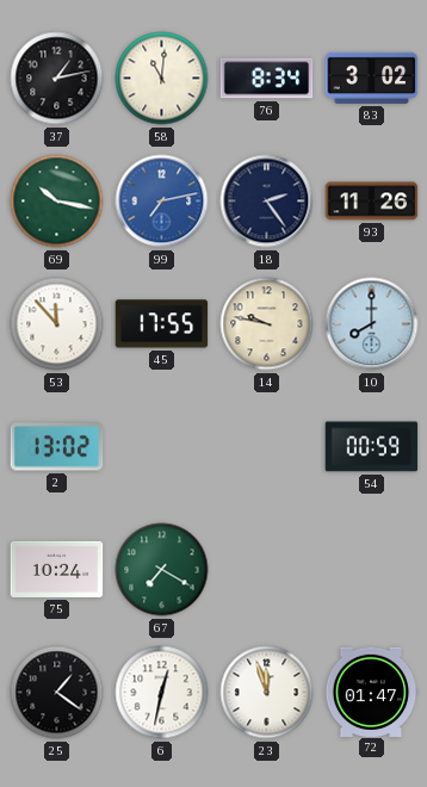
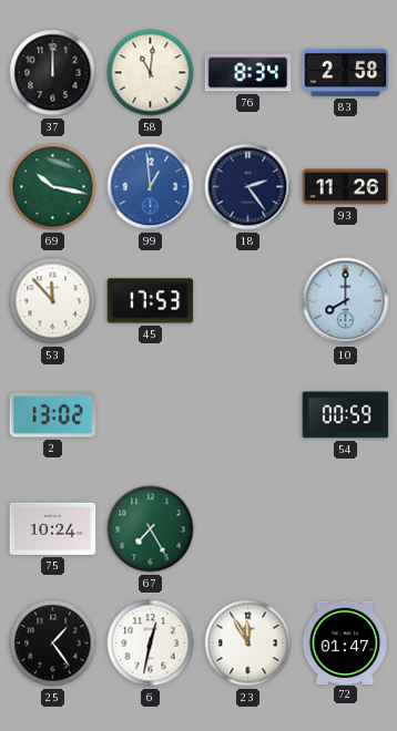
37: 1:13 -> 12:00 (53, 73)
83: 3:02 -> 2:58 (346, 72)
99: 7:13 -> 12:59 (151, 187)
45: 17:55 -> 17:53 (151, 301)
14: 9:47 -> none (267, 324)
67: 7:20 -> 7:25 (151, 529)
25: 1:21 -> 1:24 (53, 644)
23: 11:57 -> 11:55 (248, 644)
